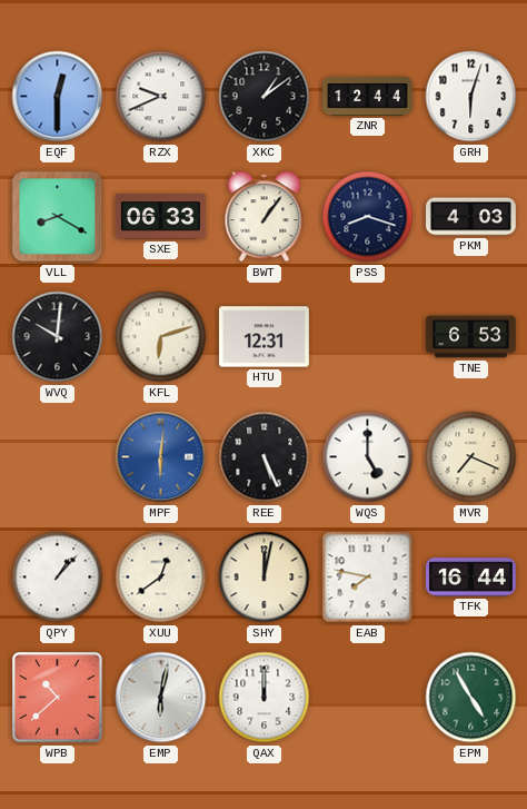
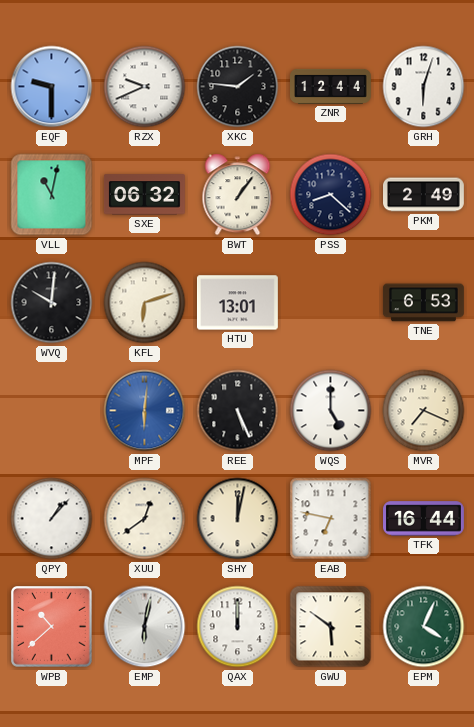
EQF: 12:30 -> 9:30 (52, 87)
XKC: 1:09 -> 1:46 (238, 87)
VLL: 8:20 -> 11:02 (52, 195)
SXE: 06:33 -> 06:32 (144, 195)
PSS: 8:18 -> 8:22 (331, 195)
PKM: 4:03 -> 2:49 (424, 195)
HTU: 12:31 -> 13:01 (237, 303)
EAB: 7:47 -> 6:47 (331, 519)
GWU: none -> 5:51 (331, 627)
EPM: 4:55 -> 4:04 (424, 627)
